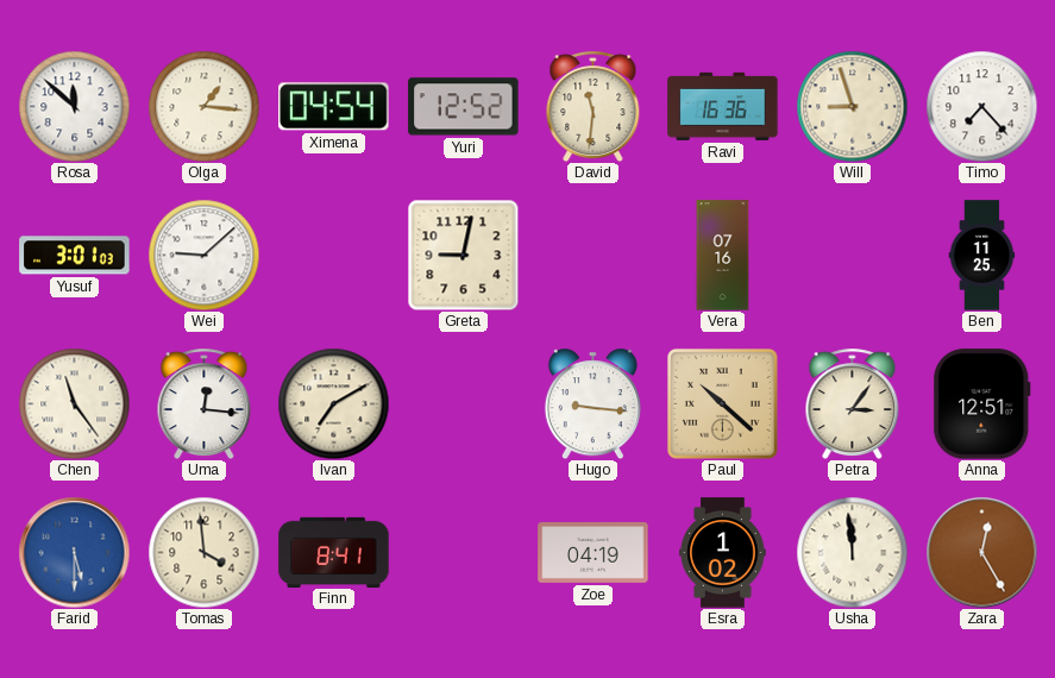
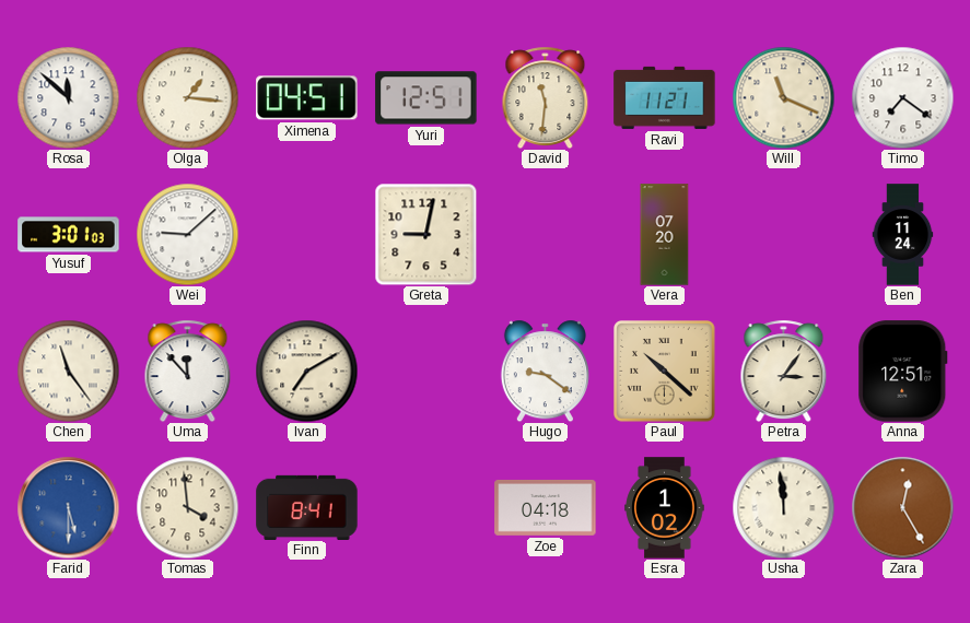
Ximena: 04:54 -> 04:51 (307, 98)
Yuri: 12:52 -> 12:51 (426, 98)
Ravi: 16:36 -> 11:21 (665, 97)
Will: 8:57 -> 11:19 (783, 97)
Timo: 7:23 -> 7:21 (902, 97)
Vera: 07:16 -> 07:20 (665, 235)
Ben: 11:25 -> 11:24 (903, 235)
Uma: 12:16 -> 11:53 (188, 371)
Hugo: 9:16 -> 9:21 (545, 371)
Zoe: 04:19 -> 04:18 (546, 508)
